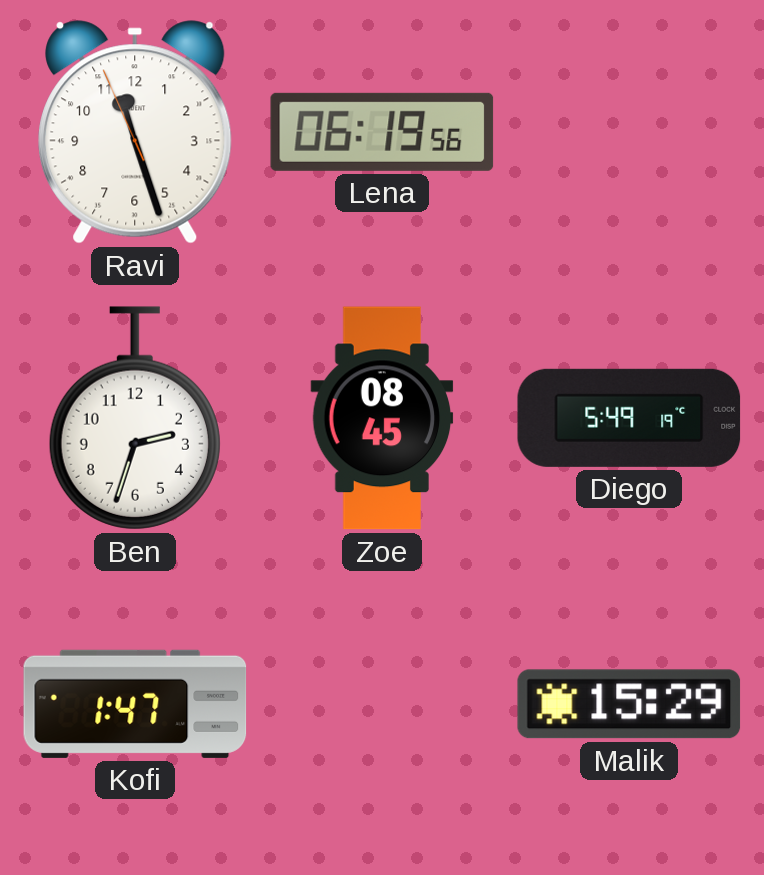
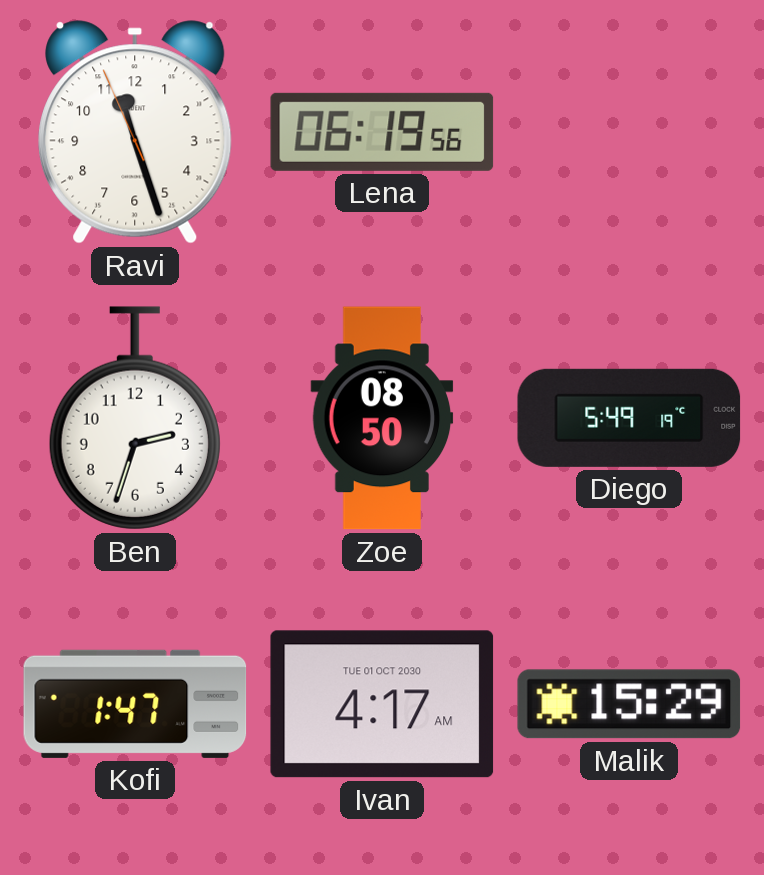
Zoe: 08:45 -> 08:50 (382, 418)
Ivan: none -> 4:17 (382, 704)
